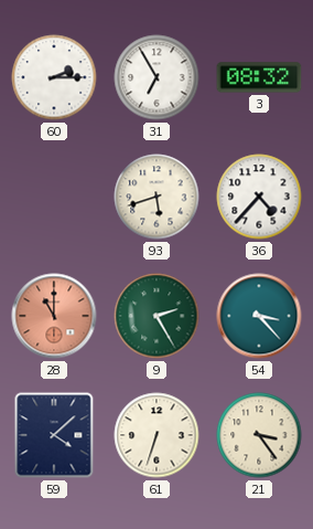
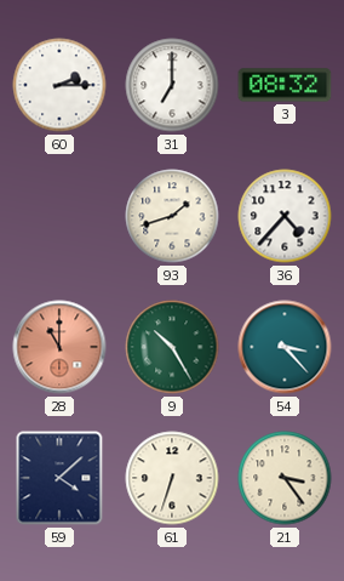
31: 6:55 -> 7:00 (172, 85)
93: 5:42 -> 1:42 (172, 216)
9: 2:25 -> 10:25 (172, 347)
